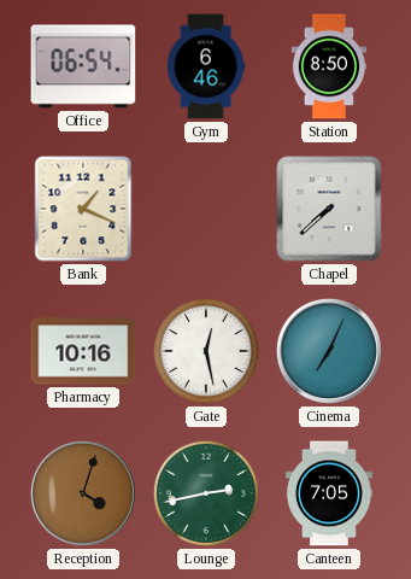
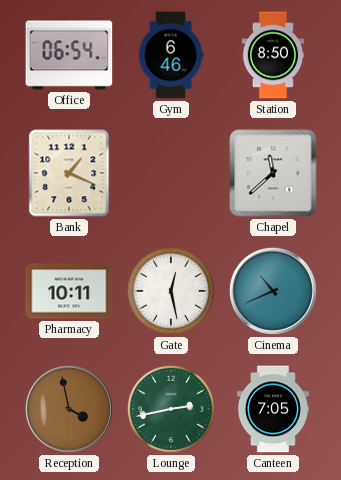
Chapel: 7:38 -> 11:38 (273, 173)
Pharmacy: 10:16 -> 10:11 (69, 291)
Cinema: 7:04 -> 10:41 (273, 291)
Reception: 4:03 -> 3:58 (69, 409)
